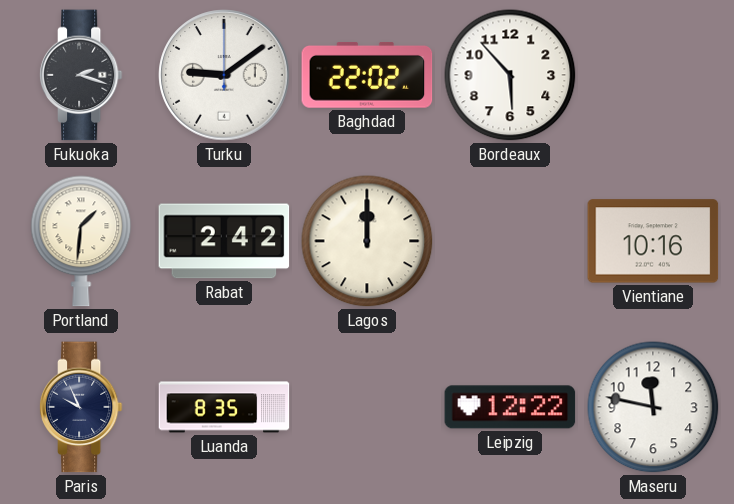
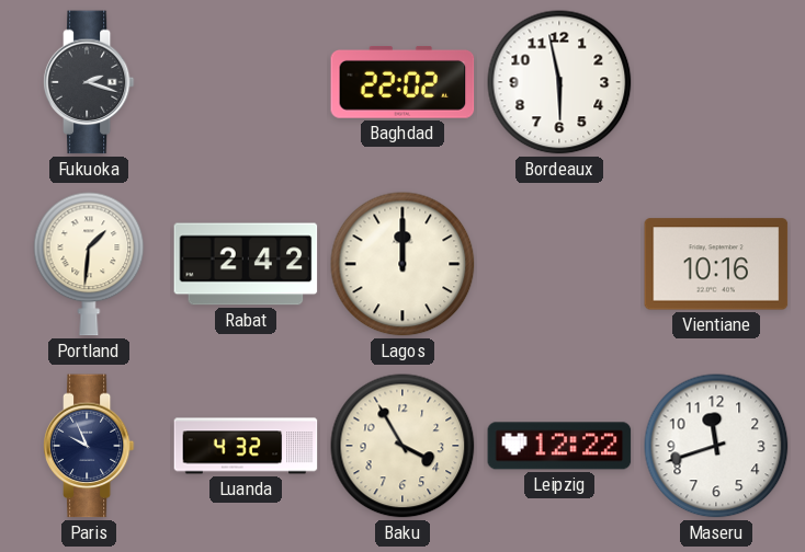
Turku: 9:09 -> none (224, 75)
Bordeaux: 5:53 -> 5:58 (559, 82)
Luanda: 8:35 -> 4:32 (246, 446)
Baku: none -> 3:55 (402, 446)
Maseru: 11:47 -> 11:42 (716, 446)
